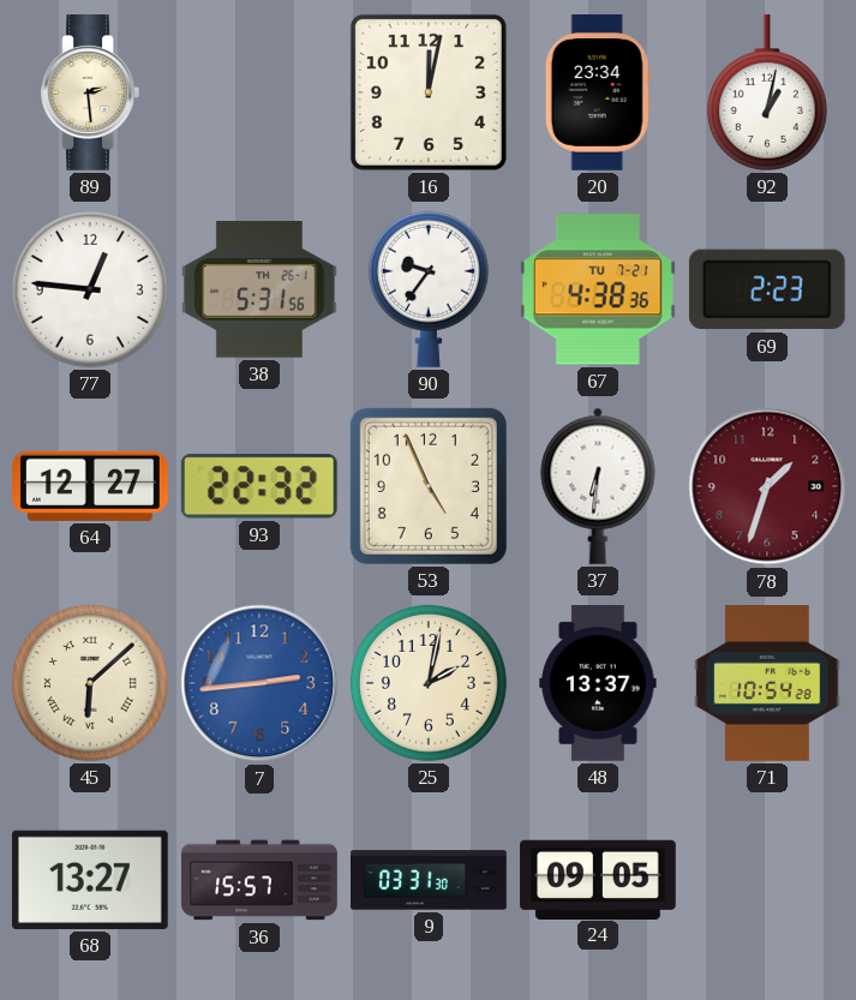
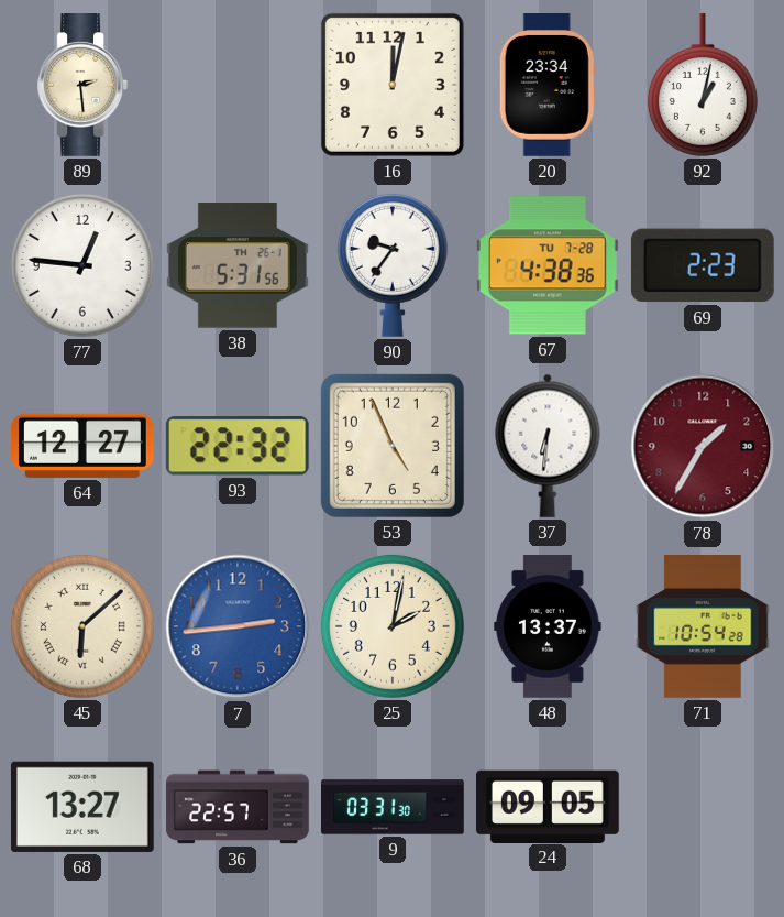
67 date: TU 7-21 -> TU 7-28 (548, 265)
78: 1:33 -> 1:35 (703, 446)
36: 15:57 -> 22:57 (238, 807)
